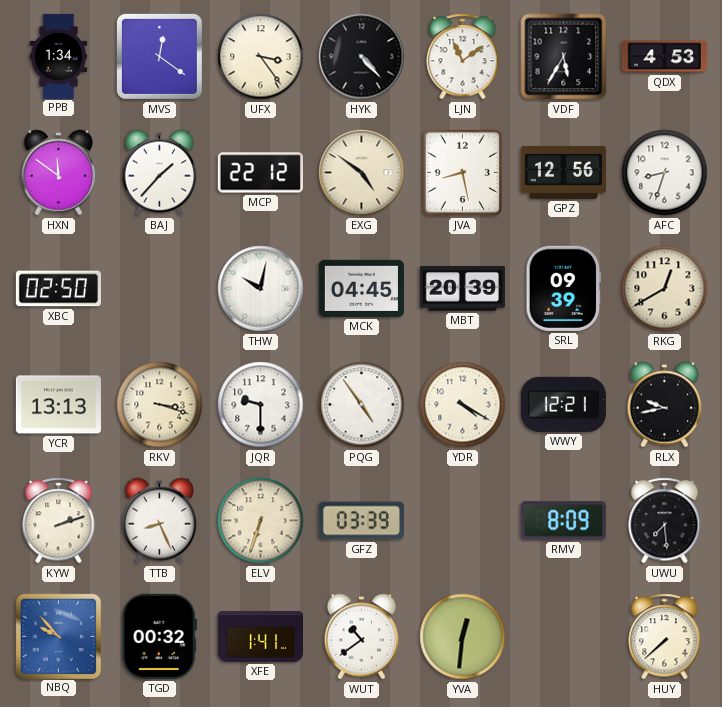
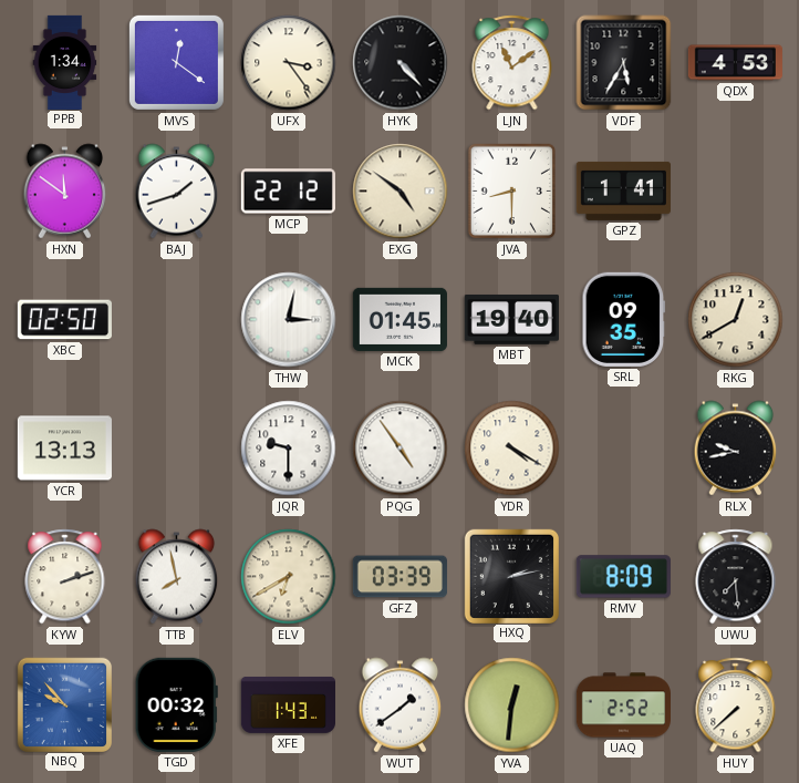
BAJ: 1:37 -> 1:42 (177, 192)
JVA: 8:28 -> 8:30 (511, 192)
GPZ: 12:56 -> 1:41 (623, 190)
AFC: 8:33 -> none (665, 173)
THW: 10:02 -> 3:02 (289, 320)
MCK: 04:45 -> 01:45 (399, 319)
MBT: 20:39 -> 19:40 (511, 319)
SRL: 09:39 -> 09:35 (624, 319)
RKV: 3:18 -> none (160, 405)
WWY: 12:21 -> none (563, 404)
TTB: 8:26 -> 7:58 (177, 577)
ELV: 6:33 -> 6:40 (289, 577)
HXQ: none -> 2:13 (511, 576)
XFE: 1:41 -> 1:43 (288, 704)
WUT: 10:39 -> 1:39 (401, 705)
UAQ: none -> 2:52 (623, 705)
